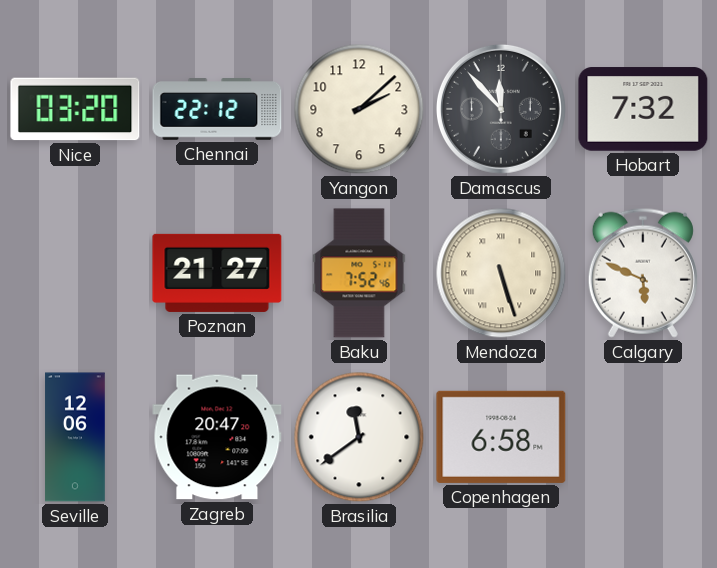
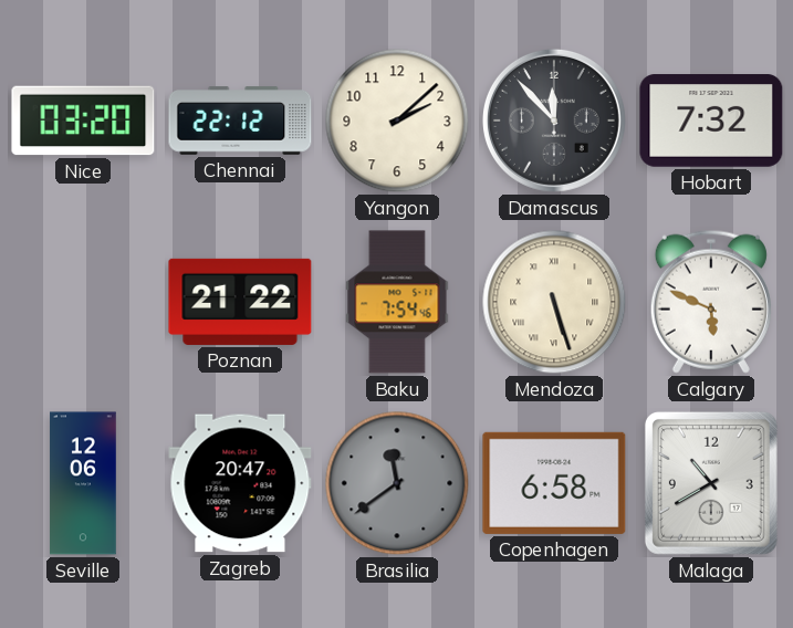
Poznan: 21:27 -> 21:22 (240, 302)
Baku: 7:52 -> 7:54 (397, 302)
Brasilia dial: white -> grey (397, 483)
Malaga: none -> 10:40 (711, 483)
